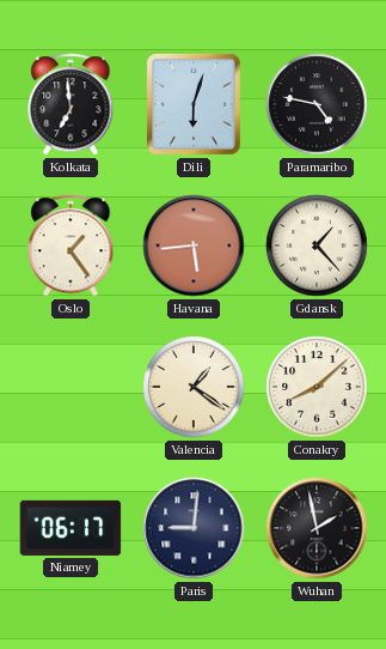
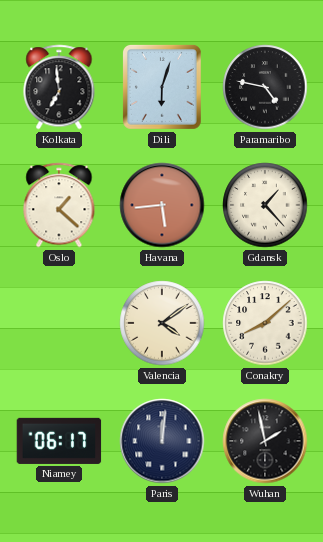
Oslo: 1:24 -> 1:22 (59, 205)
Valencia: 1:21 -> 4:09 (162, 323)
Paris: 9:01 -> 12:01 (162, 441)
